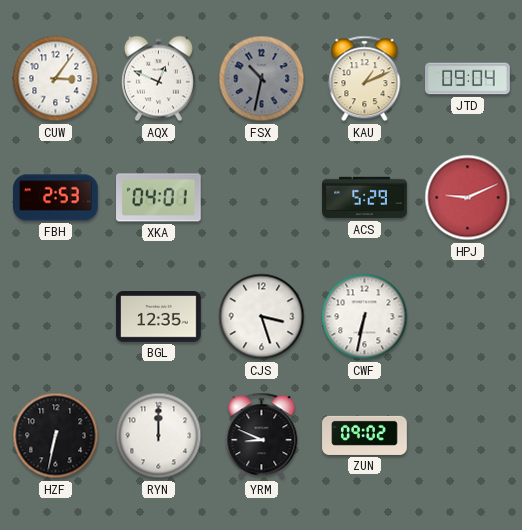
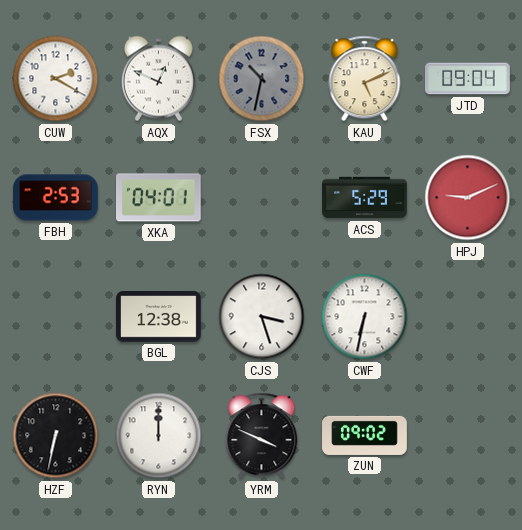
CUW: 3:06 -> 2:20 (56, 79)
KAU: 1:11 -> 5:11 (365, 79)
BGL: 12:35 -> 12:38 (159, 317)
YRM: 8:49 -> 3:49 (262, 436)
